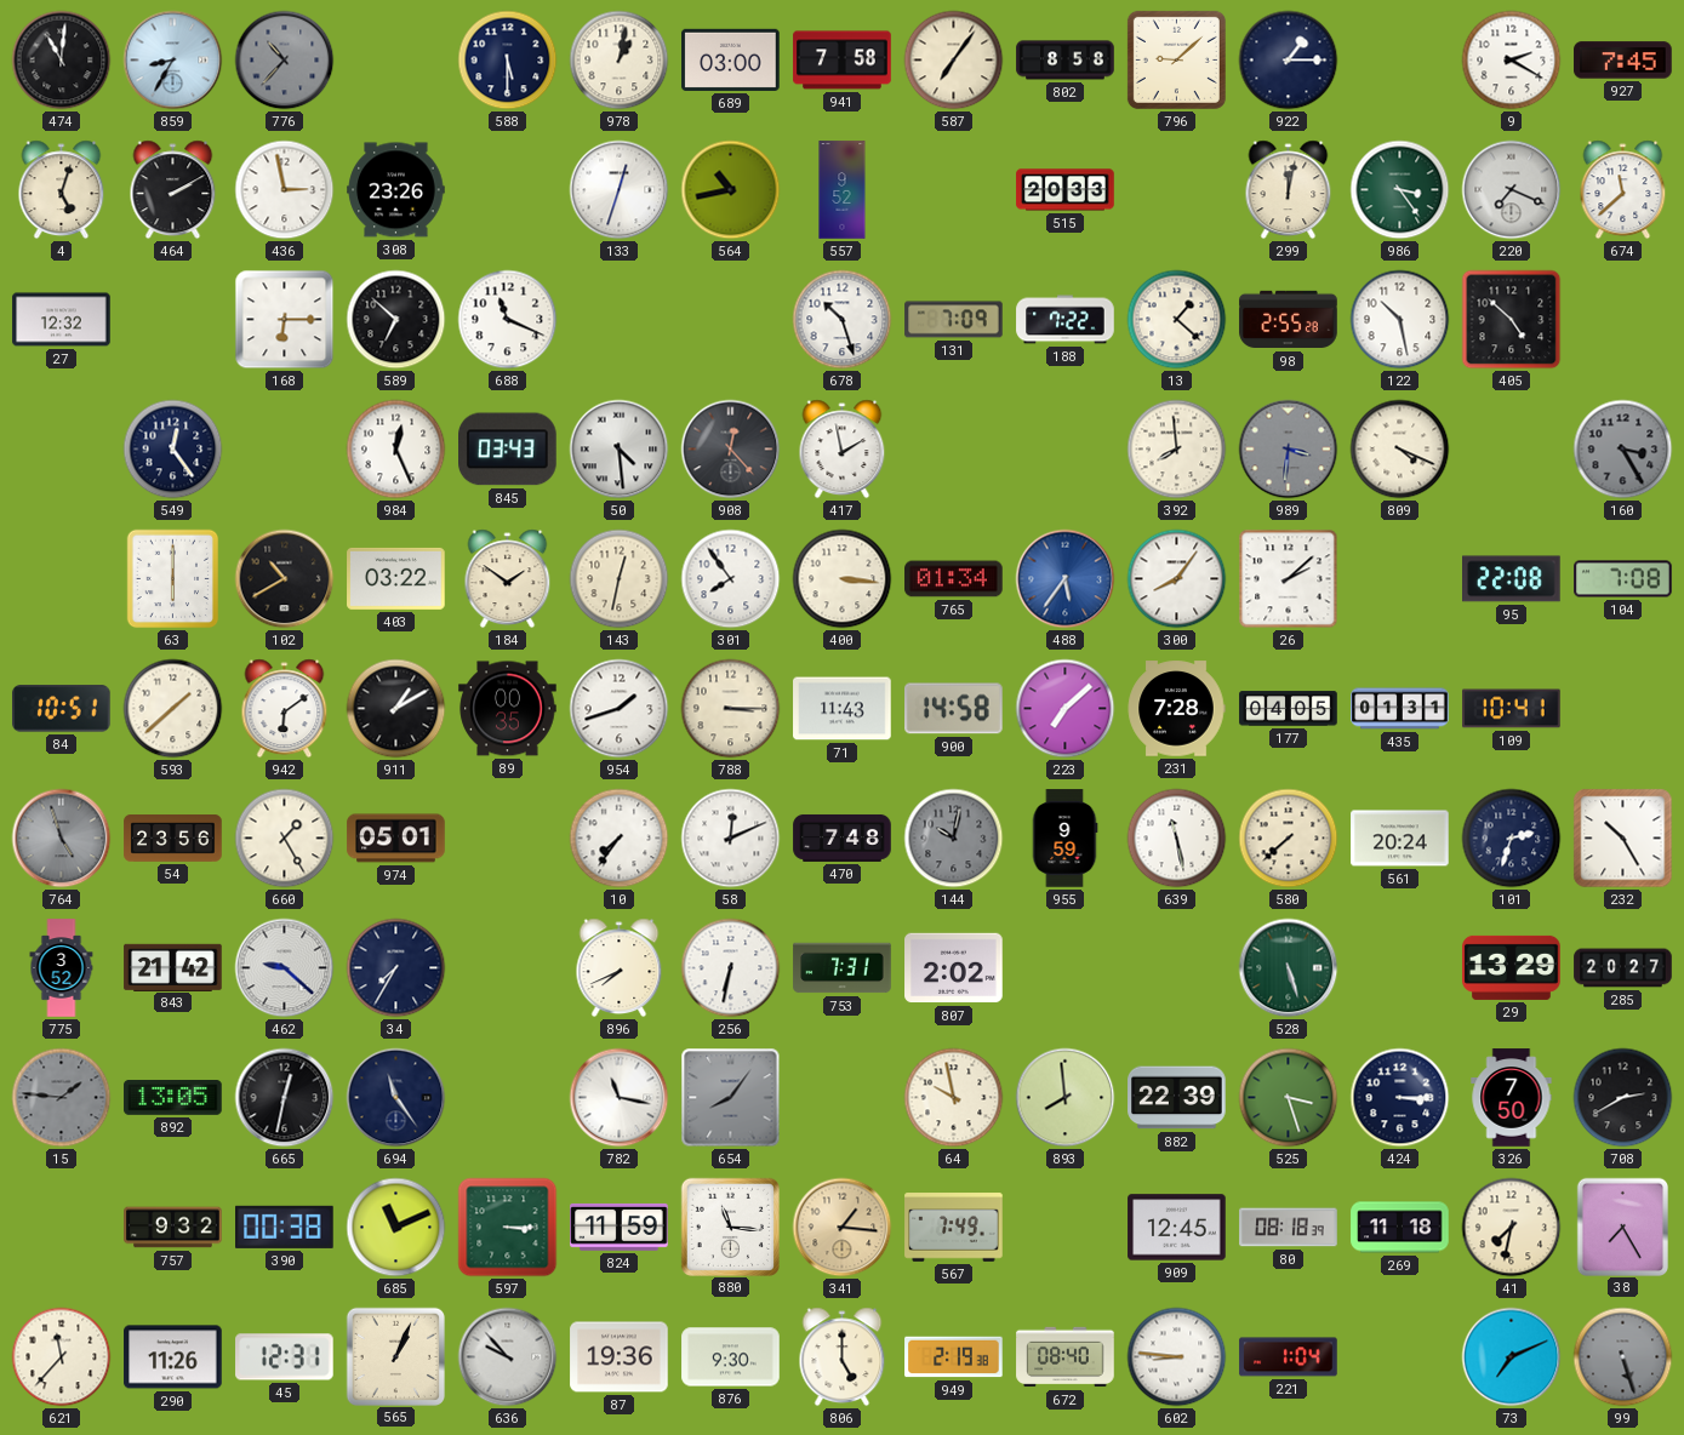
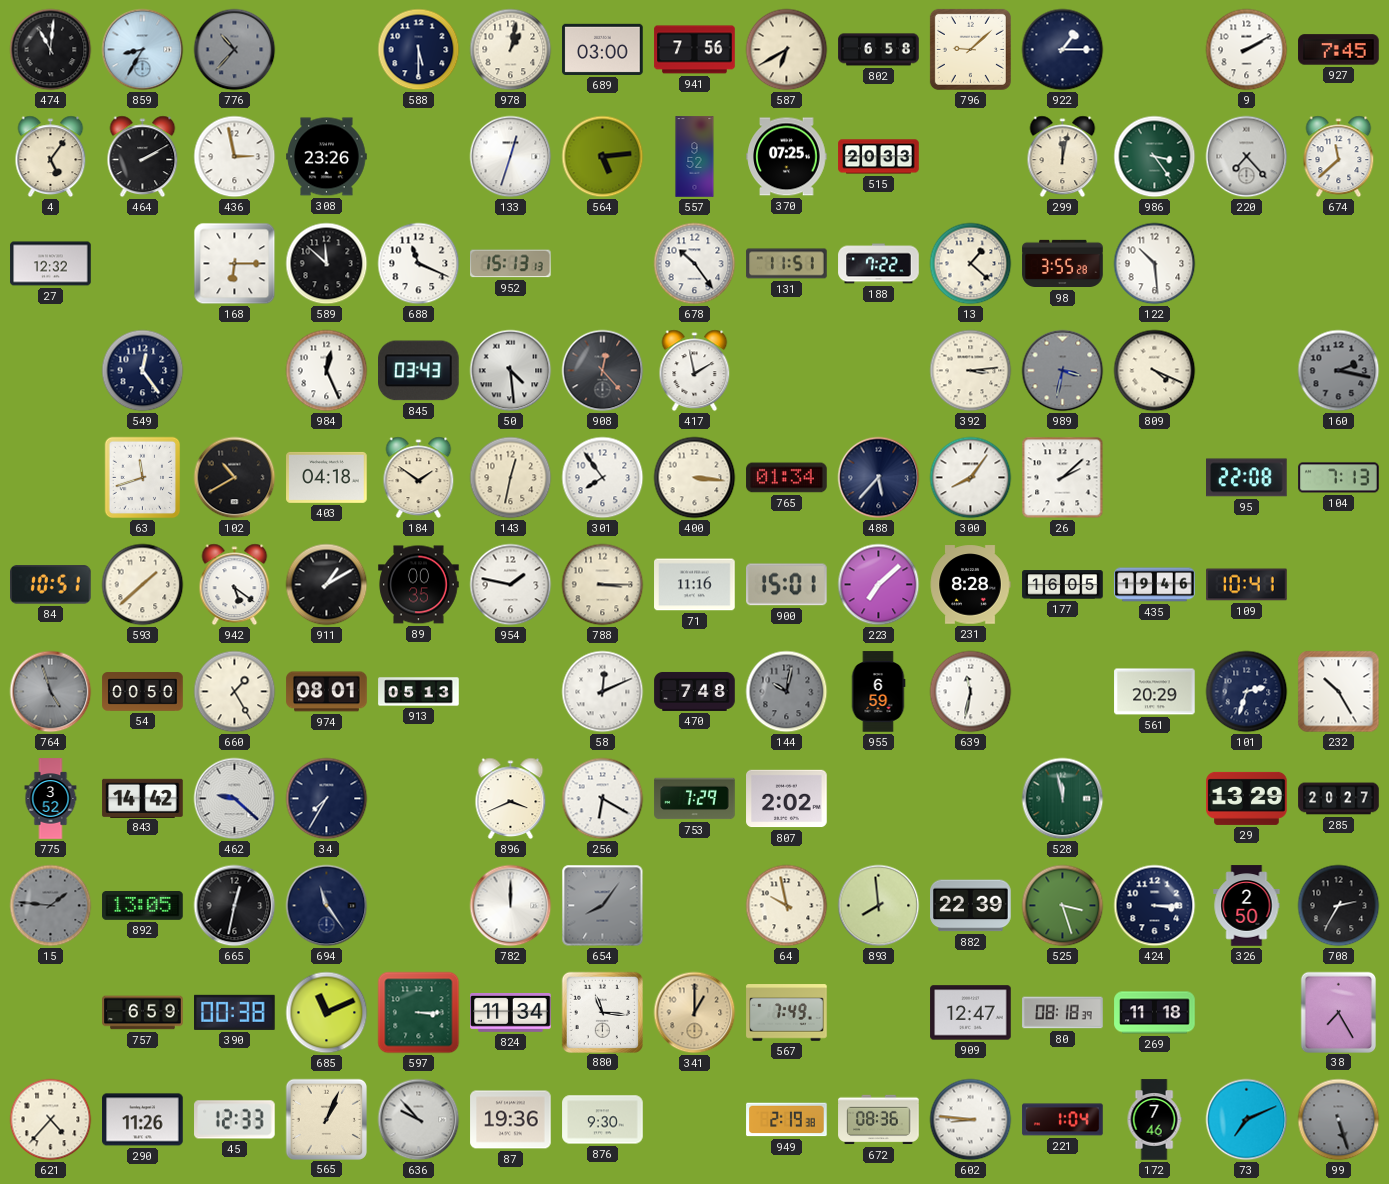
941: 7:58 -> 7:56 (695, 50)
587: 7:06 -> 6:40 (787, 50)
802: 8:58 -> 6:58 (879, 50)
9: 2:20 -> 2:10 (1247, 50)
4: 5:03 -> 5:06 (51, 157)
564: 10:43 -> 5:14 (603, 157)
370: none -> 07:25 (787, 157)
220: 7:19 -> 7:23 (1247, 157)
589: 6:52 -> 11:52 (327, 264)
952: none -> 15:13 (511, 264)
678: 10:27 -> 10:24 (695, 264)
131: 7:09 -> 11:51 (787, 264)
98: 2:55 -> 3:55 (1063, 264)
122: 10:28 -> 10:29 (1155, 264)
405: 4:52 -> none (1512, 320)
392: 7:59 -> 3:14 (971, 371)
989: 3:31 -> 3:32 (1063, 371)
160: 3:25 -> 2:17 (1339, 371)
63: 6:00 -> 11:42 (143, 478)
403: 03:22 -> 04:18 (327, 477)
488: 5:36 -> 5:37 (879, 478)
488 dial: blue -> navy (879, 478)
104: 7:08 -> 7:13 (1339, 478)
942: 6:09 -> 5:21 (235, 585)
954: 1:42 -> 1:47 (511, 585)
71: 11:43 -> 11:16 (695, 585)
900: 14:58 -> 15:01 (787, 585)
231: 7:28 -> 8:28 (970, 585)
177: 04:05 -> 16:05 (1063, 585)
435: 01:31 -> 19:46 (1155, 585)
54: 23:56 -> 00:50 (143, 692)
974: 05:01 -> 08:01 (327, 692)
913: none -> 05:13 (419, 692)
10: 7:36 -> none (620, 839)
955: 9:59 -> 6:59 (878, 692)
639: 11:28 -> 11:32 (971, 692)
580: 7:38 -> none (1289, 839)
561: 20:24 -> 20:29 (1155, 692)
843: 21:42 -> 14:42 (143, 798)
896: 7:41 -> 3:41 (511, 799)
256: 6:32 -> 6:20 (603, 799)
753: 7:31 -> 7:29 (695, 799)
528: 5:27 -> 11:58 (1063, 799)
782: 11:17 -> 12:00 (511, 906)
326: 7:50 -> 2:50 (1247, 906)
708: 2:40 -> 2:35 (1339, 906)
757: 9:32 -> 6:59 (143, 1013)
824: 11:59 -> 11:34 (511, 1012)
341: 1:16 -> 1:00 (695, 1013)
909: 12:45 -> 12:47 (971, 1013)
41: 7:32 -> none (1512, 1228)
621: 11:37 -> 4:37 (51, 1120)
45: 12:31 -> 12:33 (235, 1120)
806: 5:00 -> none (843, 1357)
672: 08:40 -> 08:36 (879, 1120)
172: none -> 7:46 (1154, 1120)
